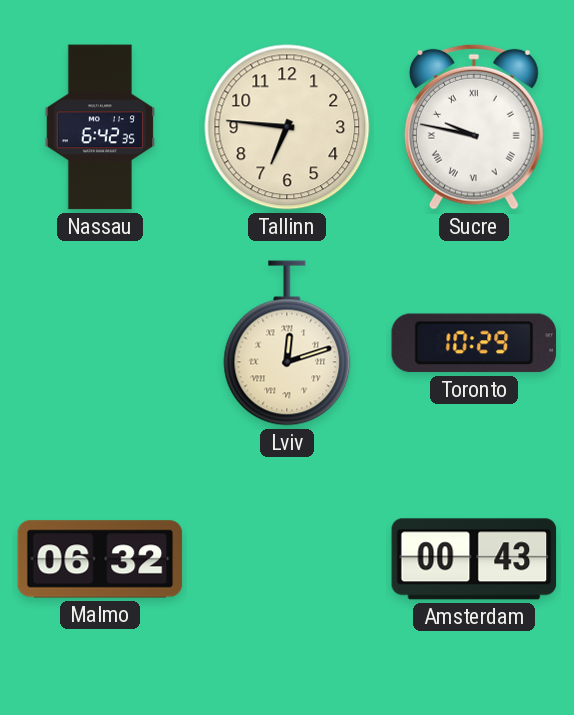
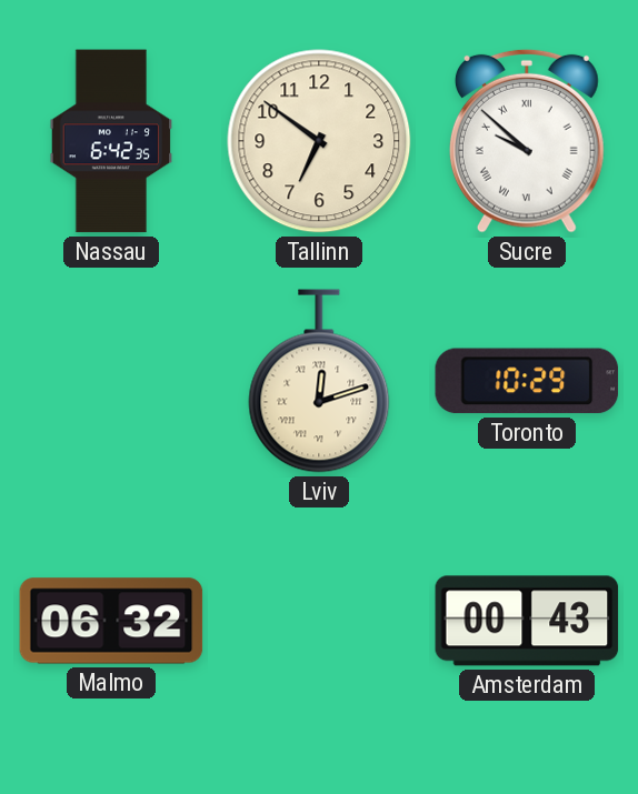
Tallinn: 6:46 -> 6:51 (319, 141)
Sucre: 9:47 -> 9:52 (527, 141)
